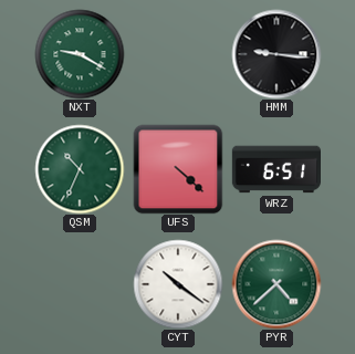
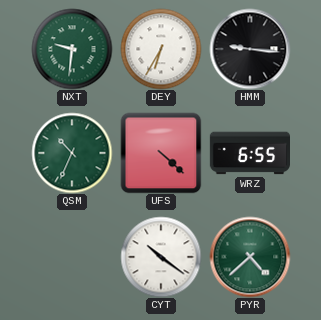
NXT: 9:20 -> 9:31 (72, 49)
DEY: none -> 6:35 (161, 49)
WRZ: 6:51 -> 6:55 (249, 153)
